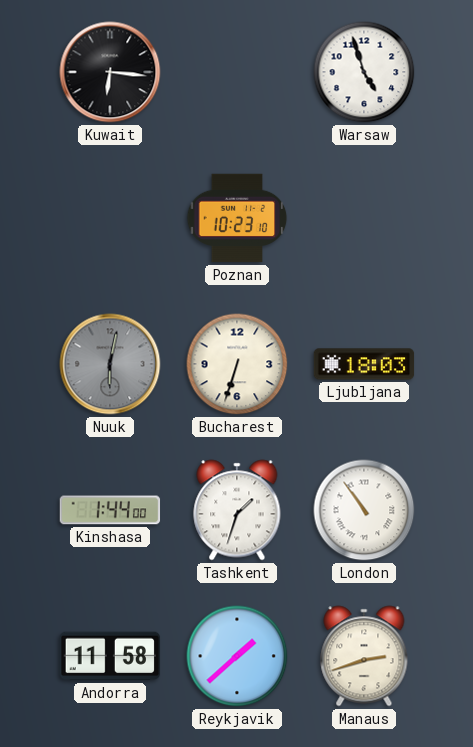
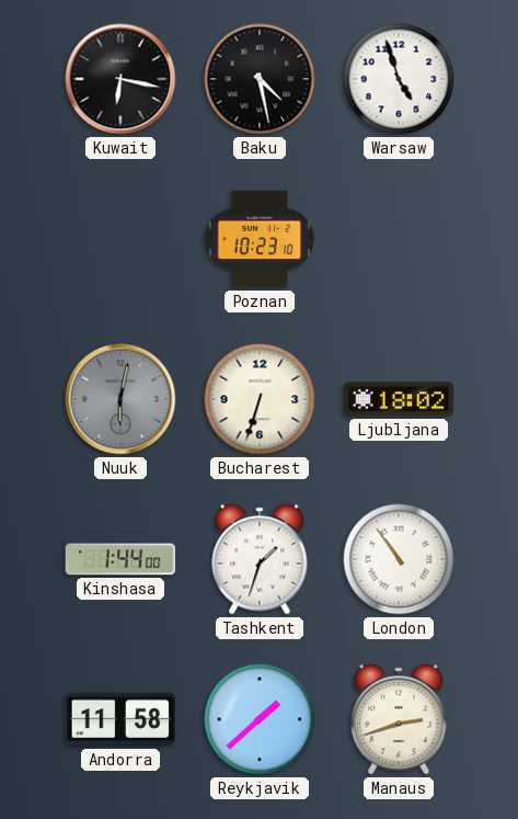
Kuwait: 6:16 -> 6:17 (120, 79)
Baku: none -> 4:28 (260, 79)
Ljubljana: 18:03 -> 18:02 (399, 399)
